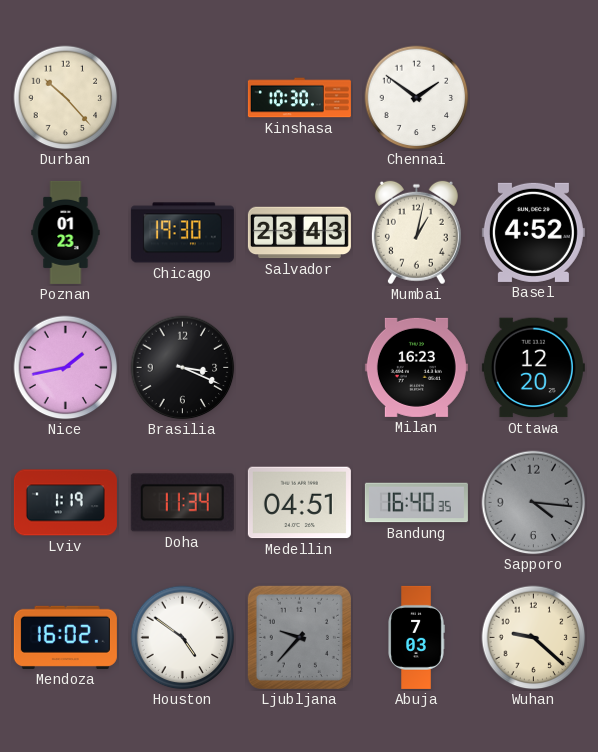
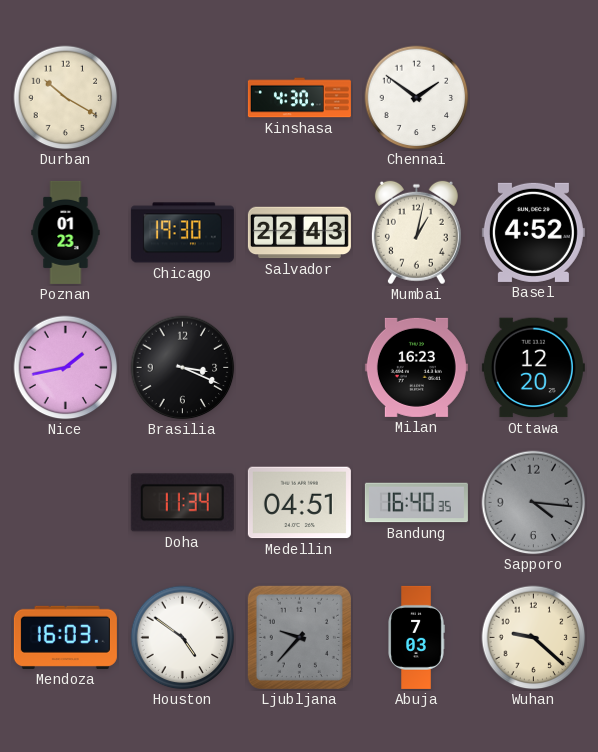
Durban: 10:23 -> 10:20 (66, 98)
Kinshasa: 10:30 -> 4:30 (299, 98)
Salvador: 23:43 -> 22:43 (299, 233)
Lviv: 1:19 -> none (65, 503)
Mendoza: 16:02 -> 16:03 (65, 637)
